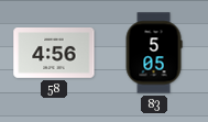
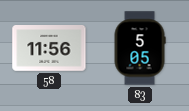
58: 4:56 -> 11:56 (49, 48)
